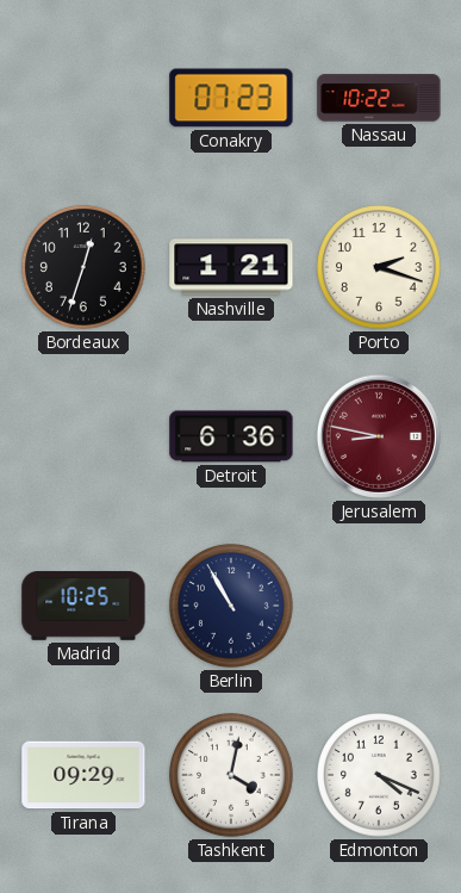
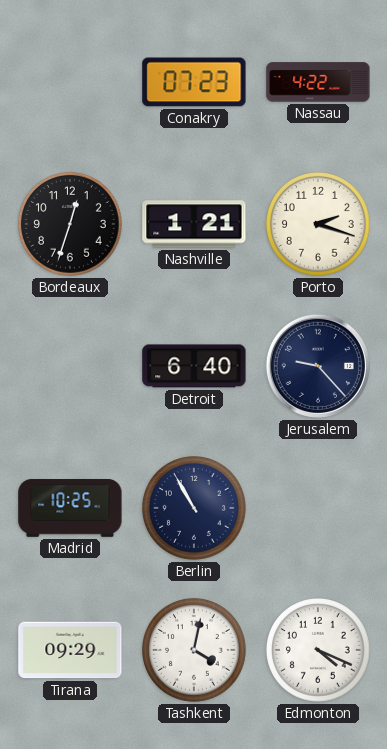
Nassau: 10:22 -> 4:22 (318, 82)
Detroit: 6:36 -> 6:40 (194, 366)
Jerusalem: 8:47 -> 9:23 (318, 366)
Jerusalem dial: burgundy -> navy (318, 366)
